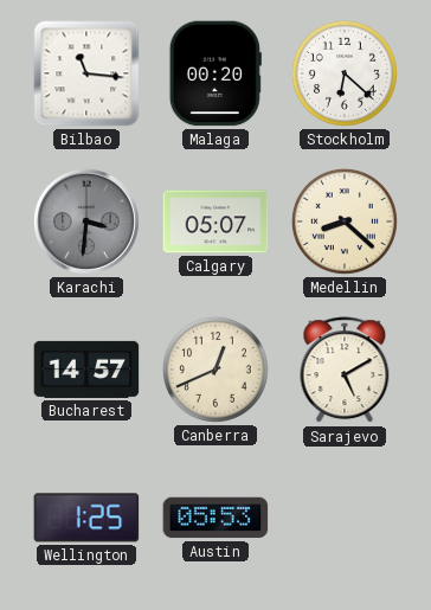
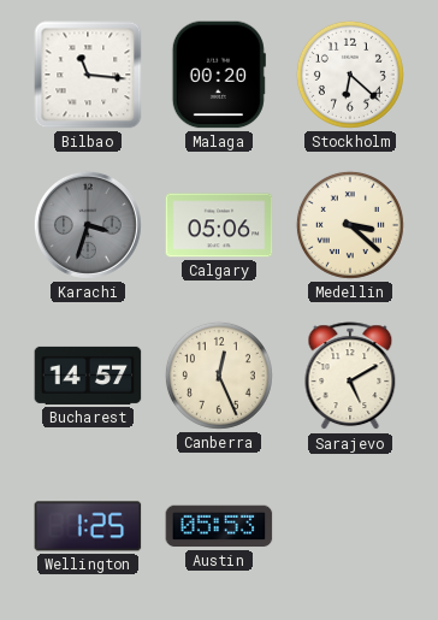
Karachi: 3:31 -> 3:33 (88, 225)
Calgary: 05:07 -> 05:06 (219, 225)
Medellin: 8:22 -> 3:22 (350, 225)
Canberra: 12:41 -> 12:26 (219, 376)
